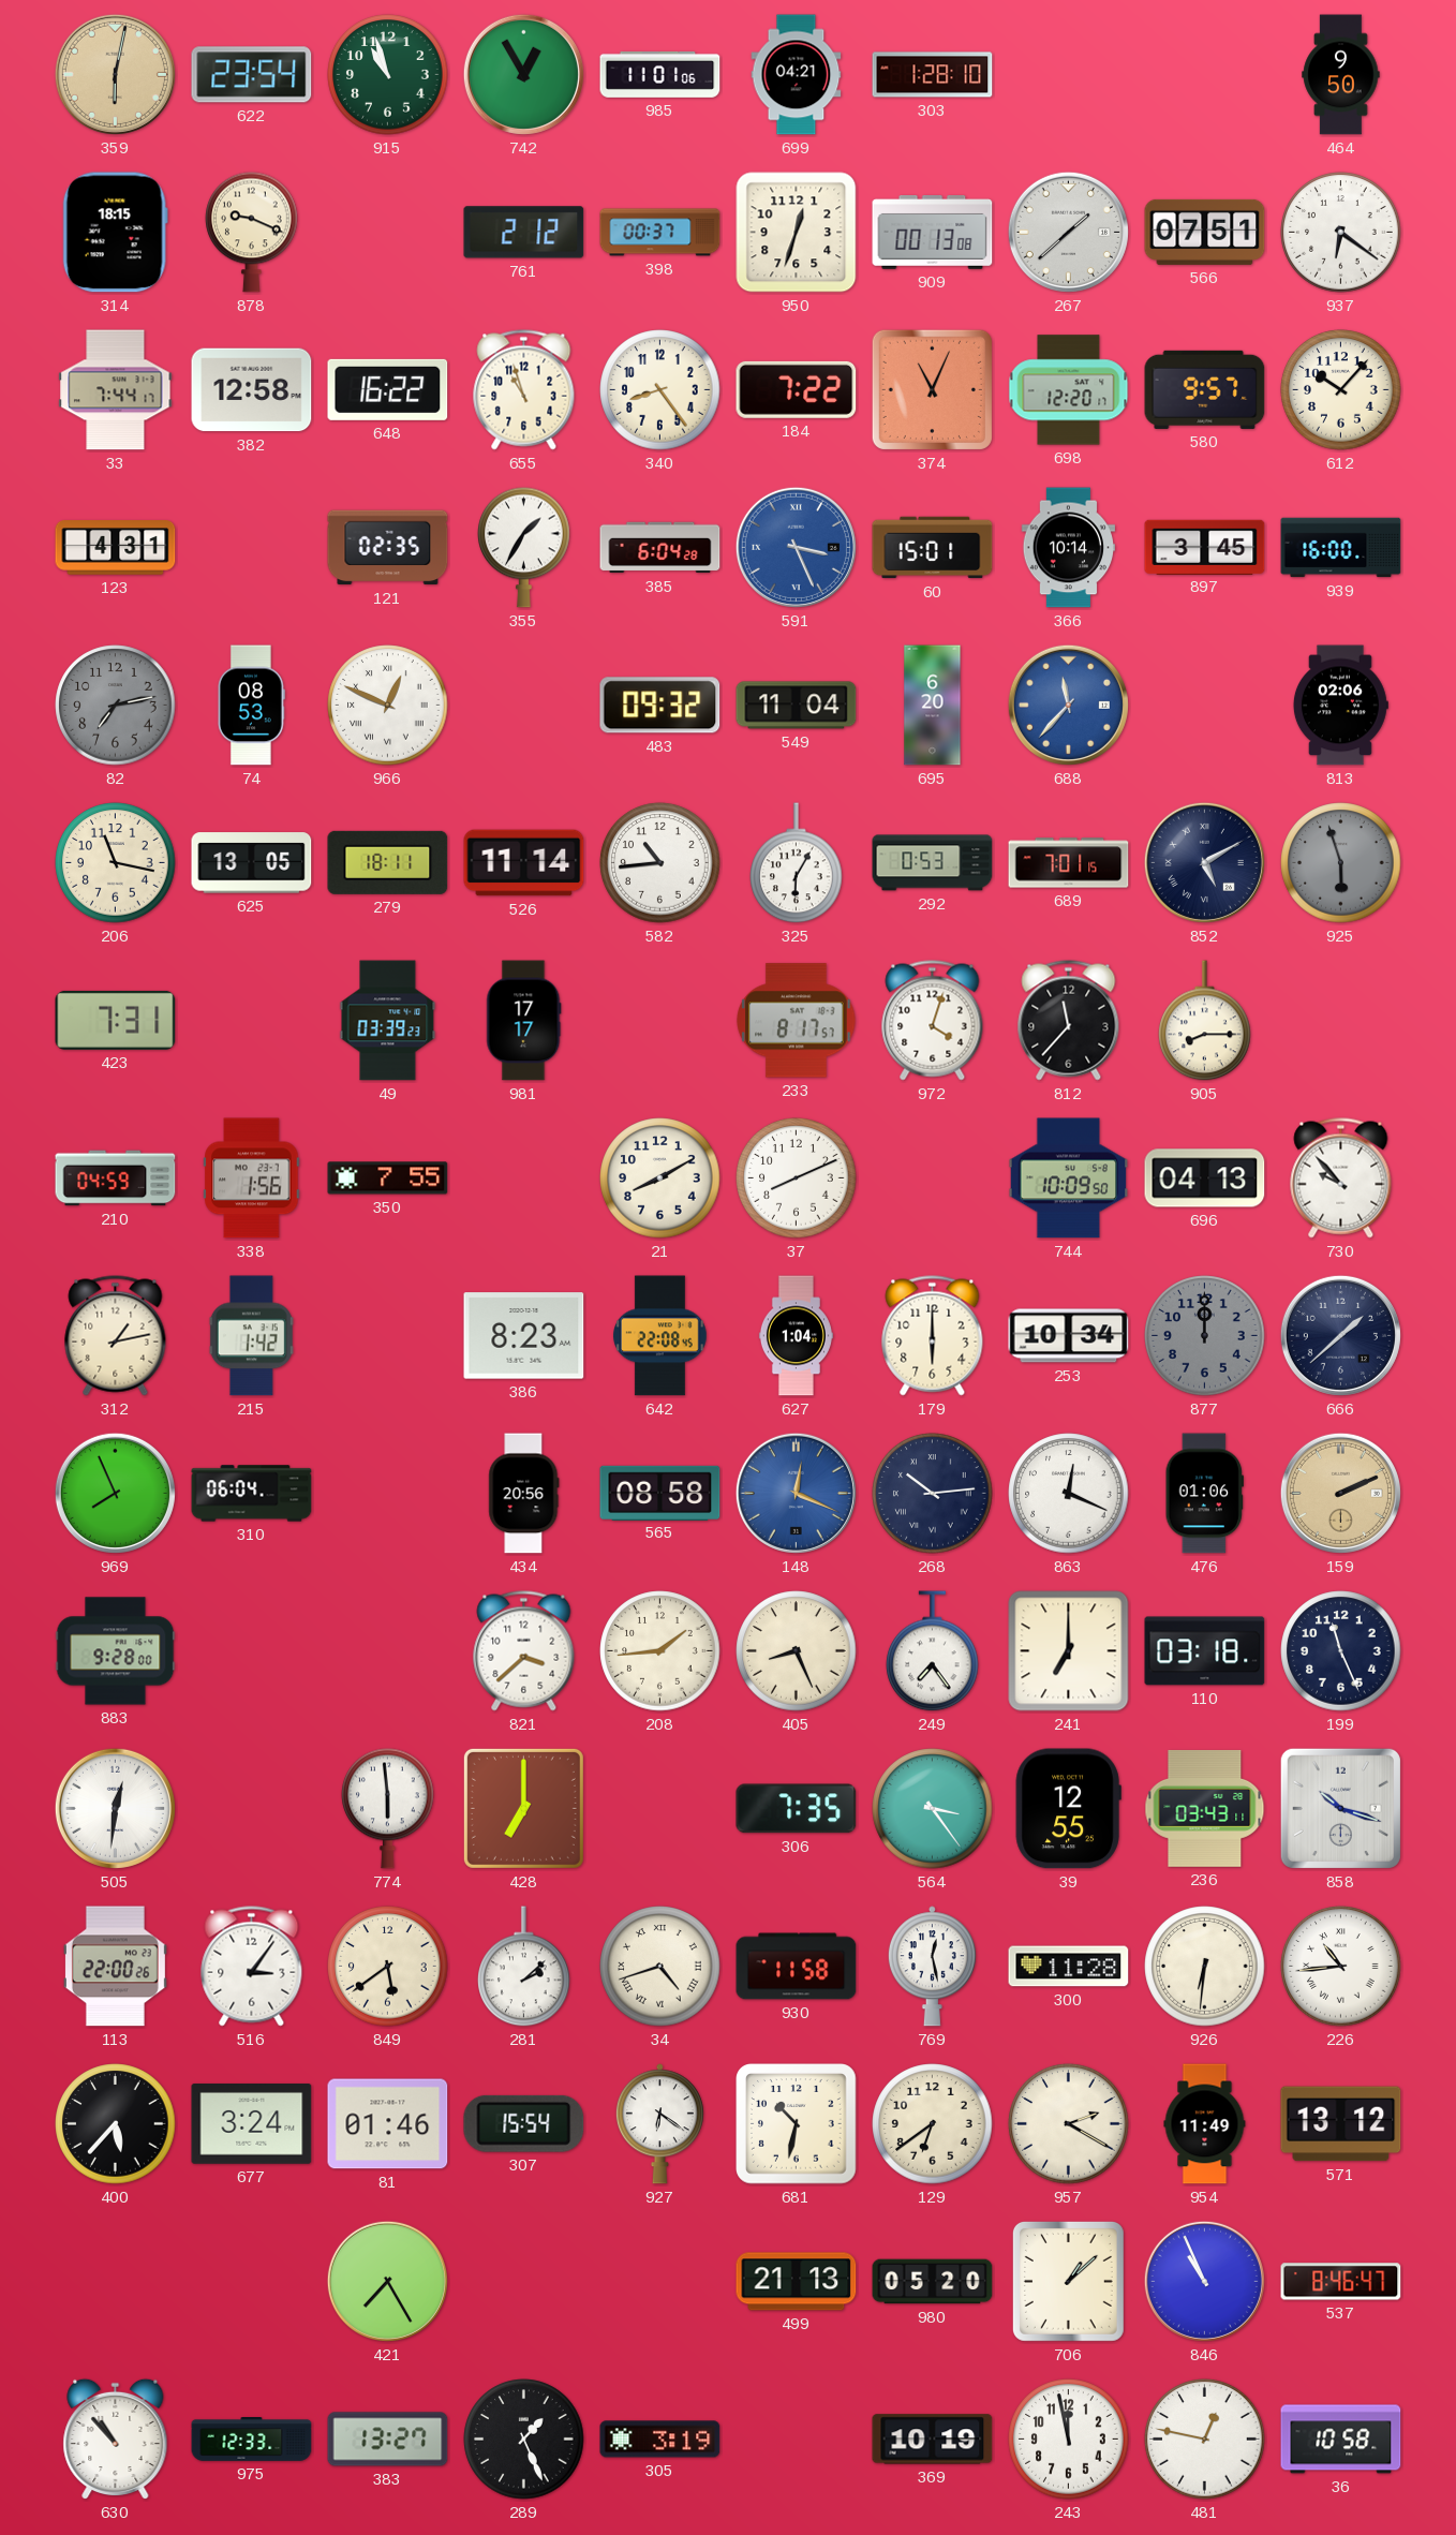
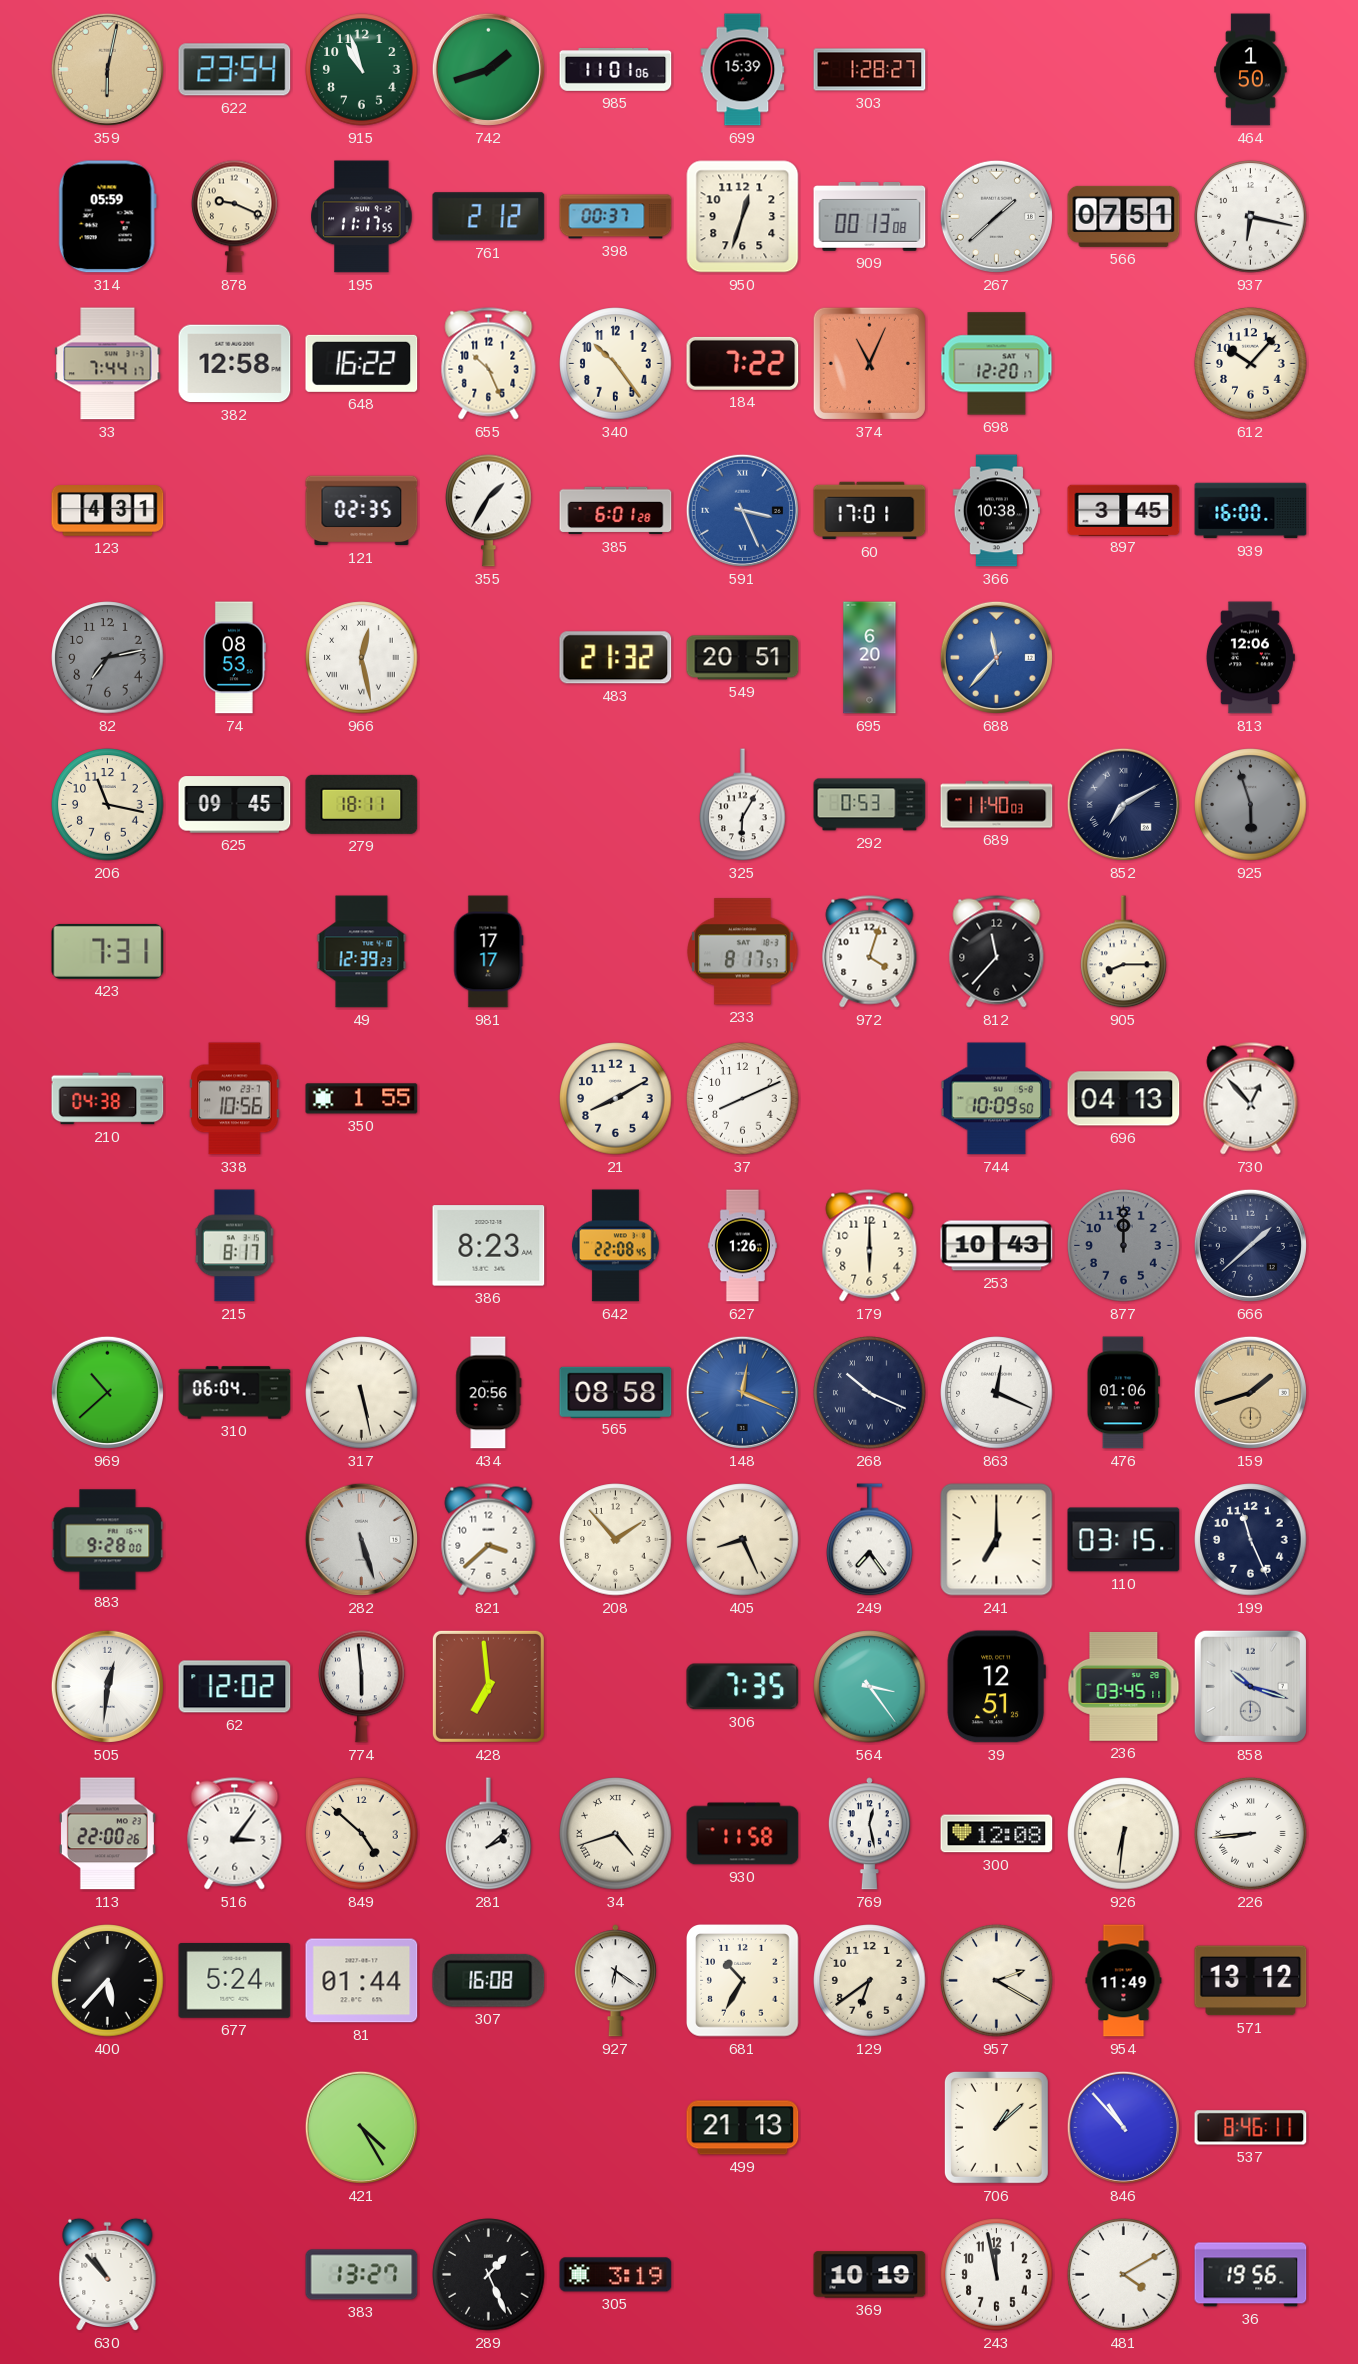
742: 12:55 -> 1:42 (488, 69)
699: 04:21 -> 15:39 (743, 70)
303: 1:28:10 -> 1:28:27 (870, 70)
464: 9:50 -> 1:50 (1251, 70)
314: 18:15 -> 05:59 (107, 217)
195: none -> 11:17 (362, 217)
937: 6:21 -> 6:17 (1251, 217)
655: 10:57 -> 10:26 (489, 364)
340: 8:24 -> 10:24 (616, 364)
580: 9:57 -> none (1205, 389)
385: 6:04 -> 6:01 (616, 511)
60: 15:01 -> 17:01 (870, 511)
366: 10:14 -> 10:38 (996, 511)
966: 12:49 -> 12:28 (362, 658)
483: 09:32 -> 21:32 (616, 658)
549: 11:04 -> 20:51 (743, 658)
813: 02:06 -> 12:06 (1250, 658)
625: 13:05 -> 09:45 (235, 805)
526: 11:14 -> none (524, 863)
582: 10:44 -> none (660, 863)
689: 7:01 -> 11:40 (997, 805)
852: 5:10 -> 7:10 (1123, 804)
49: 03:39 -> 12:39 (362, 952)
210: 04:59 -> 04:38 (108, 1099)
338: 1:56 -> 10:56 (235, 1099)
350: 7:55 -> 1:55 (362, 1099)
730: 9:53 -> 12:53 (1251, 1099)
312: 1:13 -> none (116, 1336)
215: 1:42 -> 8:17 (234, 1246)
627: 1:04 -> 1:26 (742, 1246)
253: 10:34 -> 10:43 (997, 1246)
969: 7:56 -> 10:38 (107, 1392)
317: none -> 5:28 (362, 1393)
268: 10:14 -> 10:19 (870, 1393)
159: 2:11 -> 1:42 (1250, 1392)
282: none -> 5:27 (361, 1539)
208: 1:44 -> 1:53 (616, 1540)
110: 03:18 -> 03:15 (1124, 1540)
62: none -> 12:02 (235, 1687)
428: 7:00 -> 6:59 (488, 1686)
39: 12:55 -> 12:51 (996, 1687)
236: 03:43 -> 03:45 (1124, 1686)
849: 5:39 -> 4:52 (362, 1834)
300: 11:28 -> 12:08 (997, 1834)
226: 10:44 -> 8:44 (1251, 1834)
677: 3:24 -> 5:24 (235, 1981)
81: 01:46 -> 01:44 (362, 1981)
307: 15:54 -> 16:08 (489, 1980)
681: 10:32 -> 10:35 (743, 1981)
421: 7:25 -> 4:25 (361, 2127)
980: 05:20 -> none (933, 2282)
846: 10:56 -> 10:53 (1123, 2127)
537: 8:46:47 -> 8:46:11 (1251, 2128)
975: 12:33 -> none (252, 2440)
481: 12:47 -> 4:10 (1124, 2275)
36: 10:58 -> 19:56 (1251, 2275)
